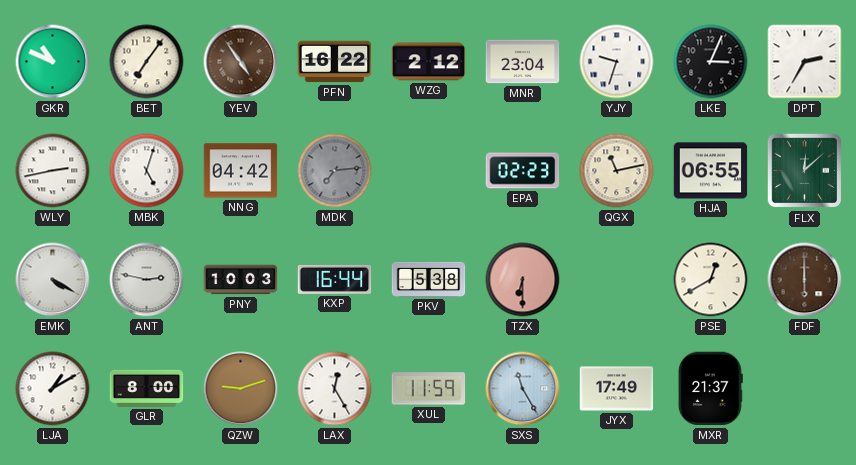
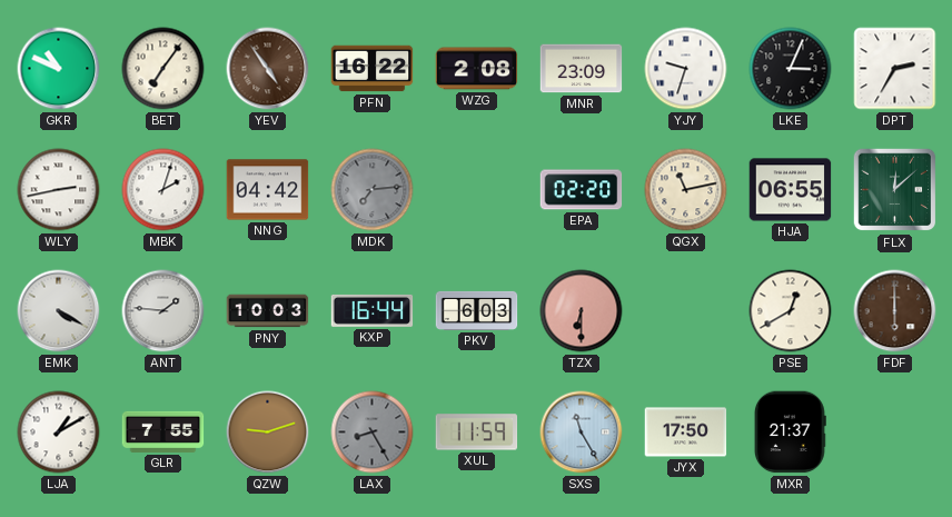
WZG: 2:12 -> 2:08 (477, 69)
MNR: 23:04 -> 23:09 (582, 69)
MBK: 5:03 -> 2:03 (163, 190)
EPA: 02:23 -> 02:20 (582, 190)
ANT: 2:47 -> 1:46 (163, 311)
PKV: 5:38 -> 6:03 (477, 310)
GLR: 8:00 -> 7:55 (163, 431)
LAX: 12:25 -> 8:25 (373, 433)
LAX dial: white -> grey (373, 433)
JYX: 17:49 -> 17:50 (686, 433)
